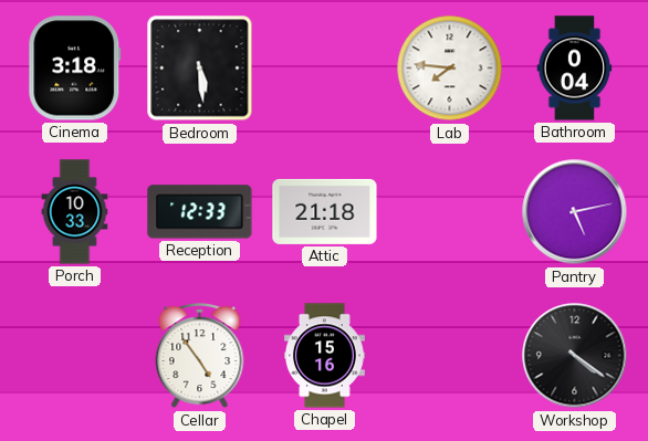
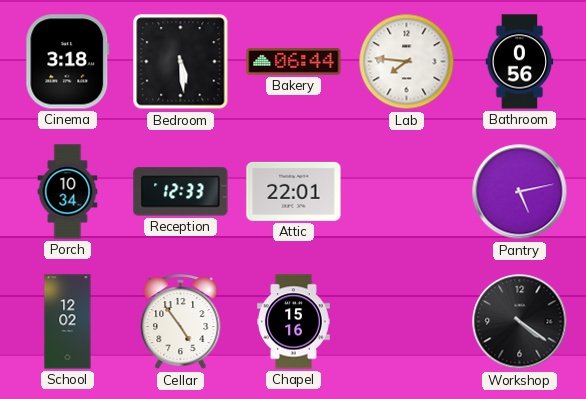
Bakery: none -> 06:44 (294, 62)
Bathroom: 0:04 -> 0:56 (520, 62)
Porch: 10:33 -> 10:34 (68, 192)
Attic: 21:18 -> 22:01 (294, 191)
School: none -> 12:02 (68, 322)
